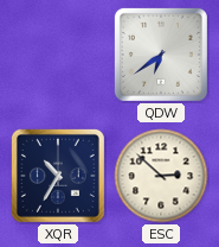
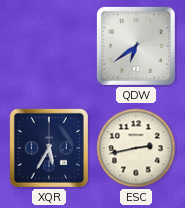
XQR: 10:35 -> 5:35 (49, 148)
ESC: 2:52 -> 2:43 (136, 148)
